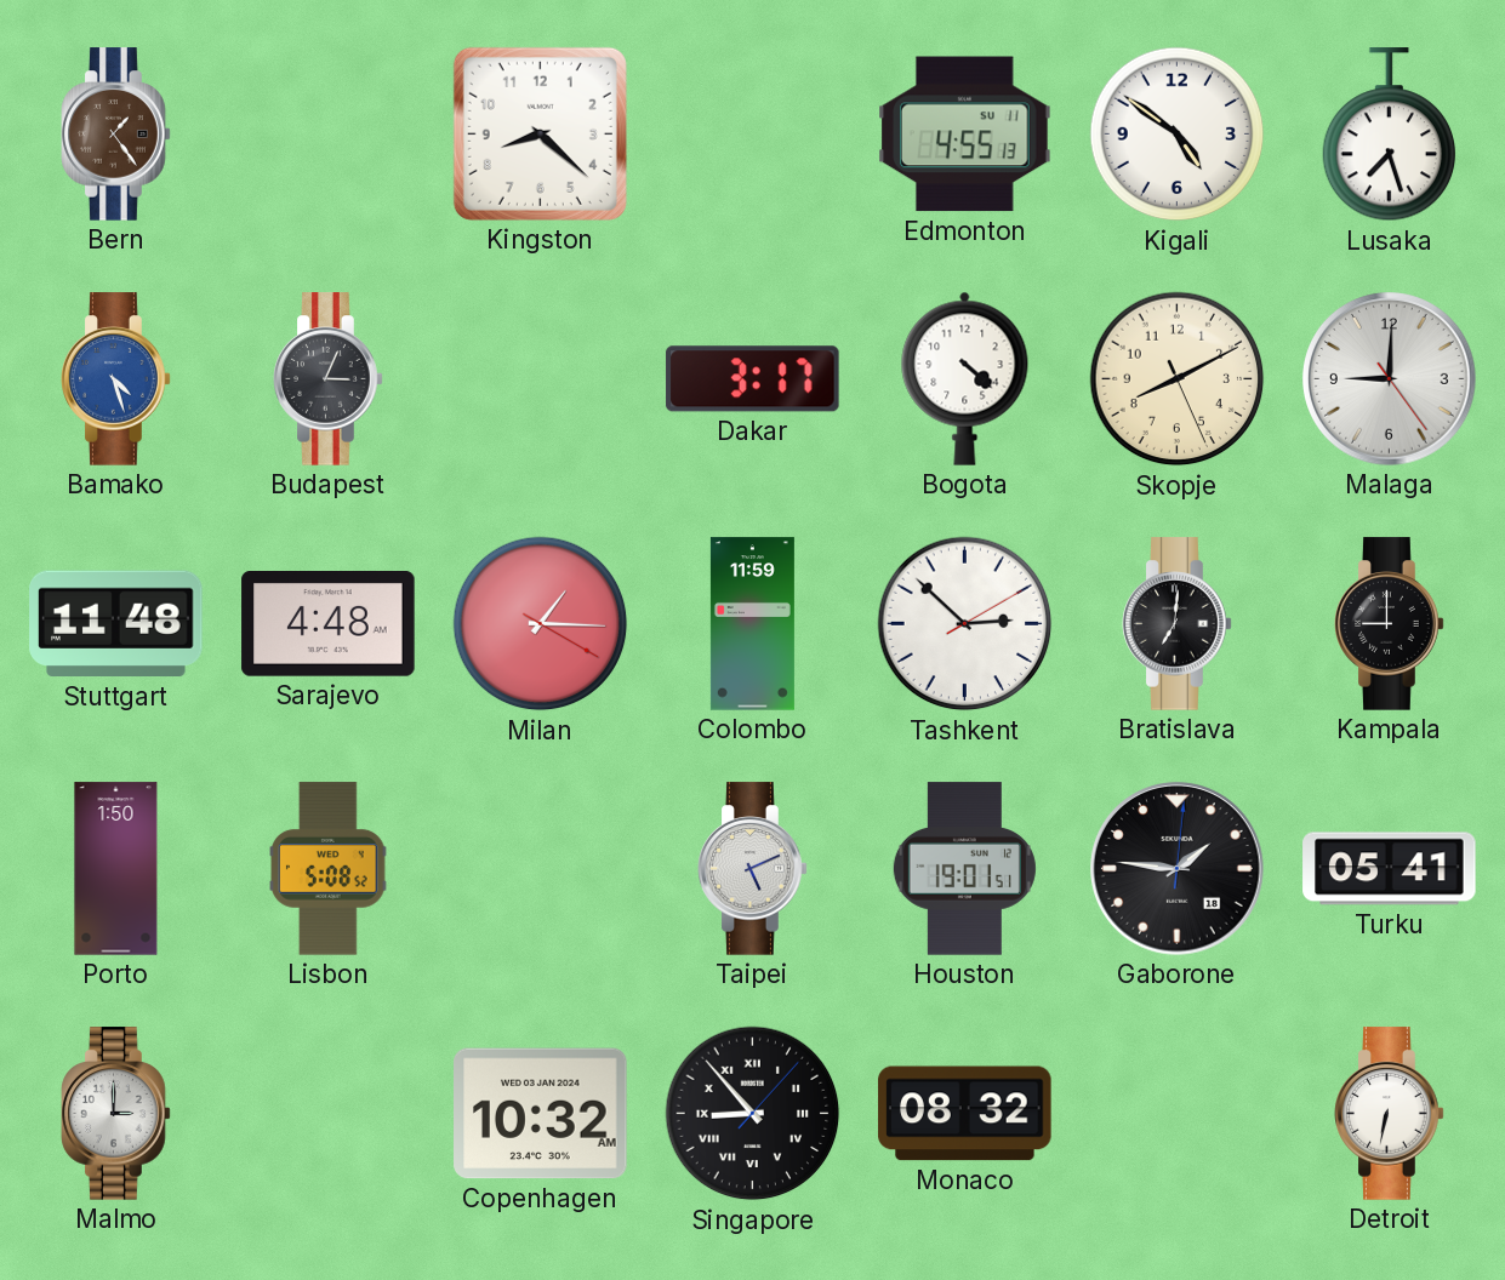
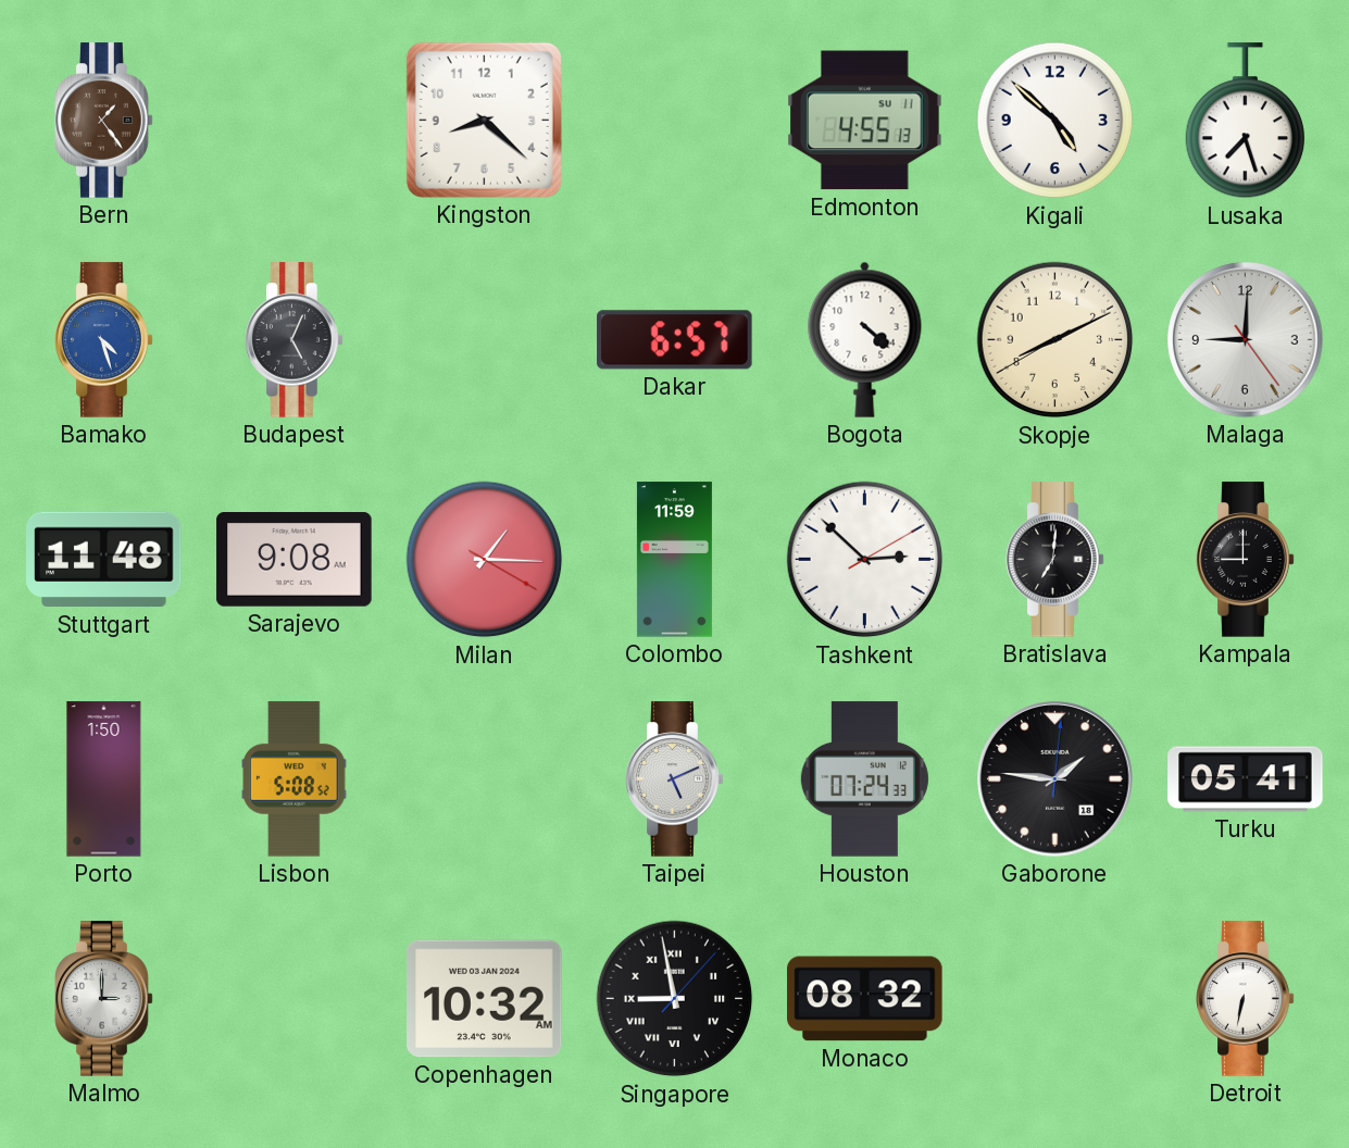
Kigali: 4:51 -> 4:52 (1056, 121)
Budapest: 3:04 -> 5:04 (295, 340)
Dakar: 3:17 -> 6:57 (675, 340)
Skopje: 8:10:26 -> 8:10:40 (1056, 340)
Sarajevo: 4:48 -> 9:08 (295, 560)
Houston: 19:01 -> 07:24 (864, 779)
Singapore: 8:53 -> 8:58 (675, 999)
